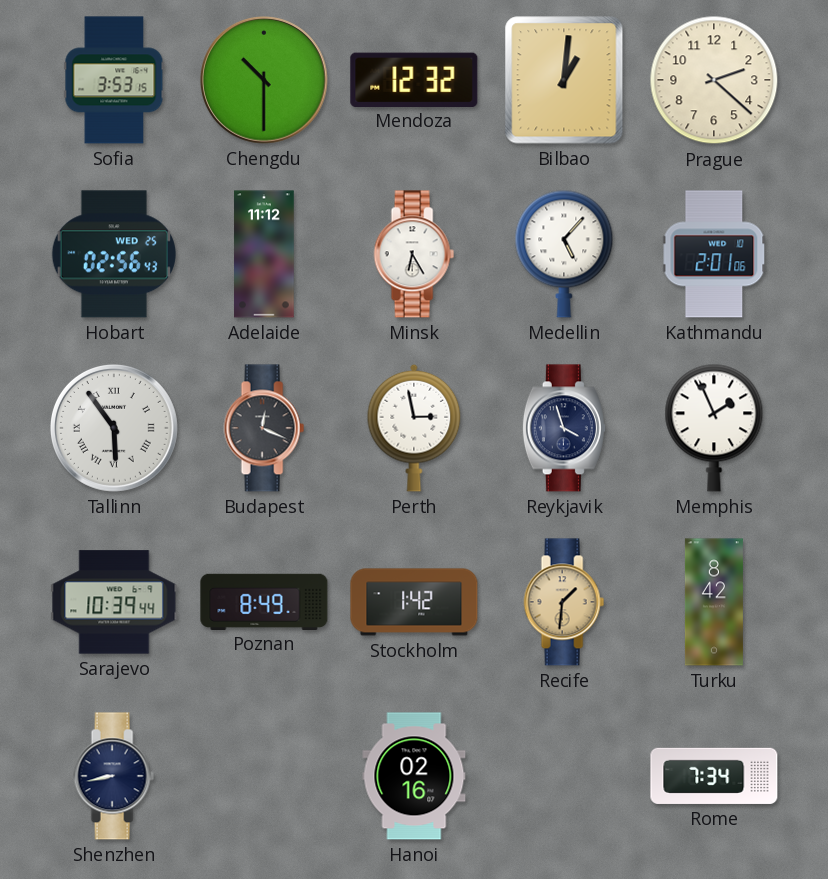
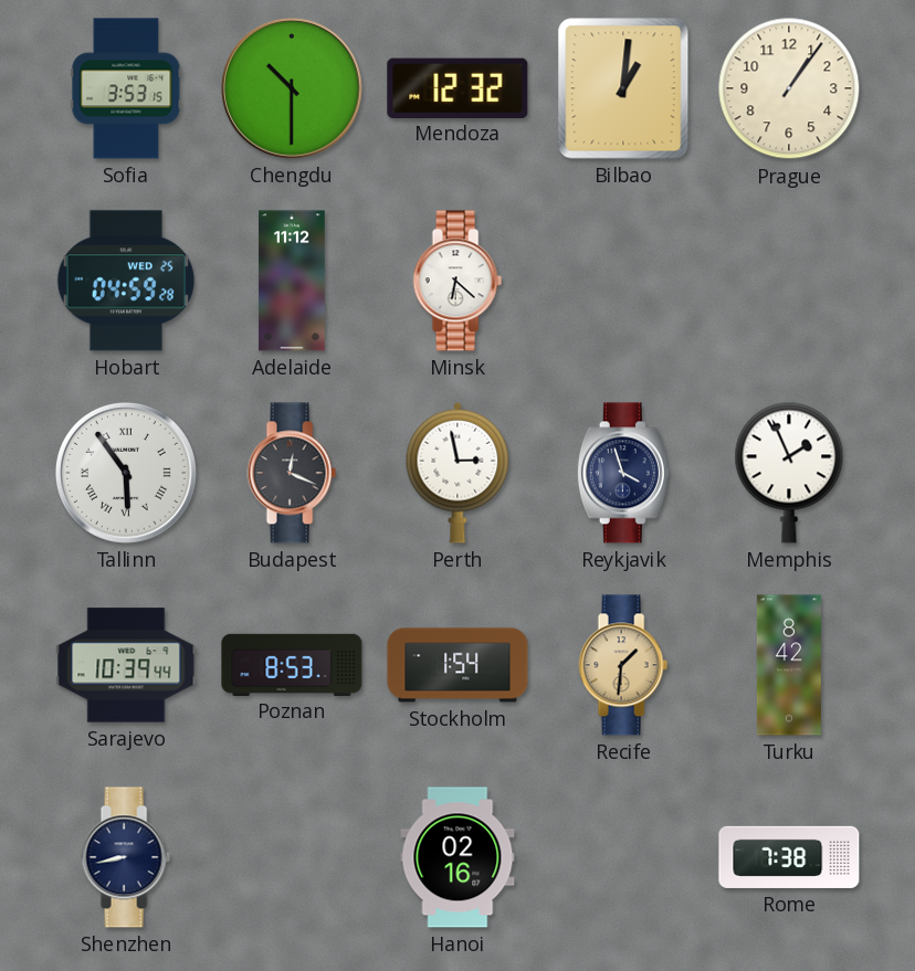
Prague: 2:22 -> 1:06 (789, 88)
Hobart: 02:56 -> 04:59 (126, 281)
Minsk: 6:25 -> 6:22 (457, 281)
Medellin: 5:07 -> none (564, 254)
Kathmandu: 2:01 -> none (714, 254)
Poznan: 8:49 -> 8:53 (292, 664)
Stockholm: 1:42 -> 1:54 (457, 665)
Rome: 7:34 -> 7:38 (789, 857)
